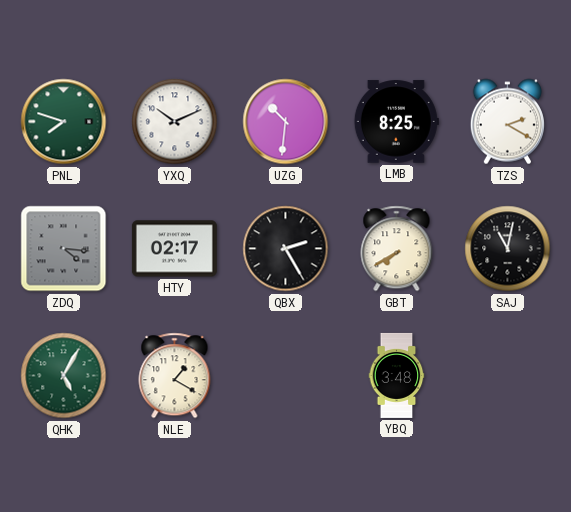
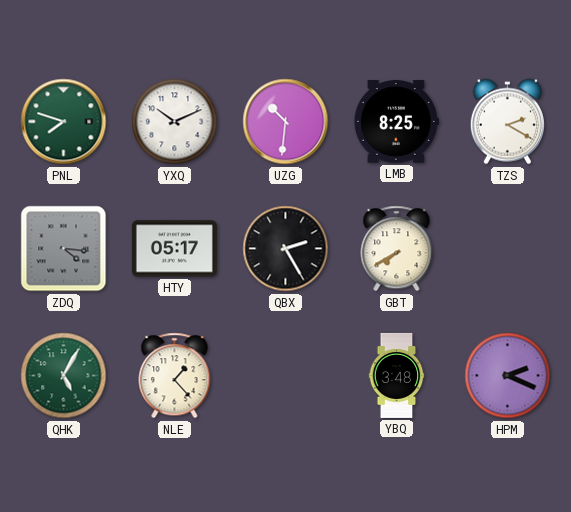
HTY: 02:17 -> 05:17 (174, 249)
SAJ: 11:02 -> none (508, 249)
NLE: 1:20 -> 1:23 (175, 376)
HPM: none -> 2:19 (508, 376)
